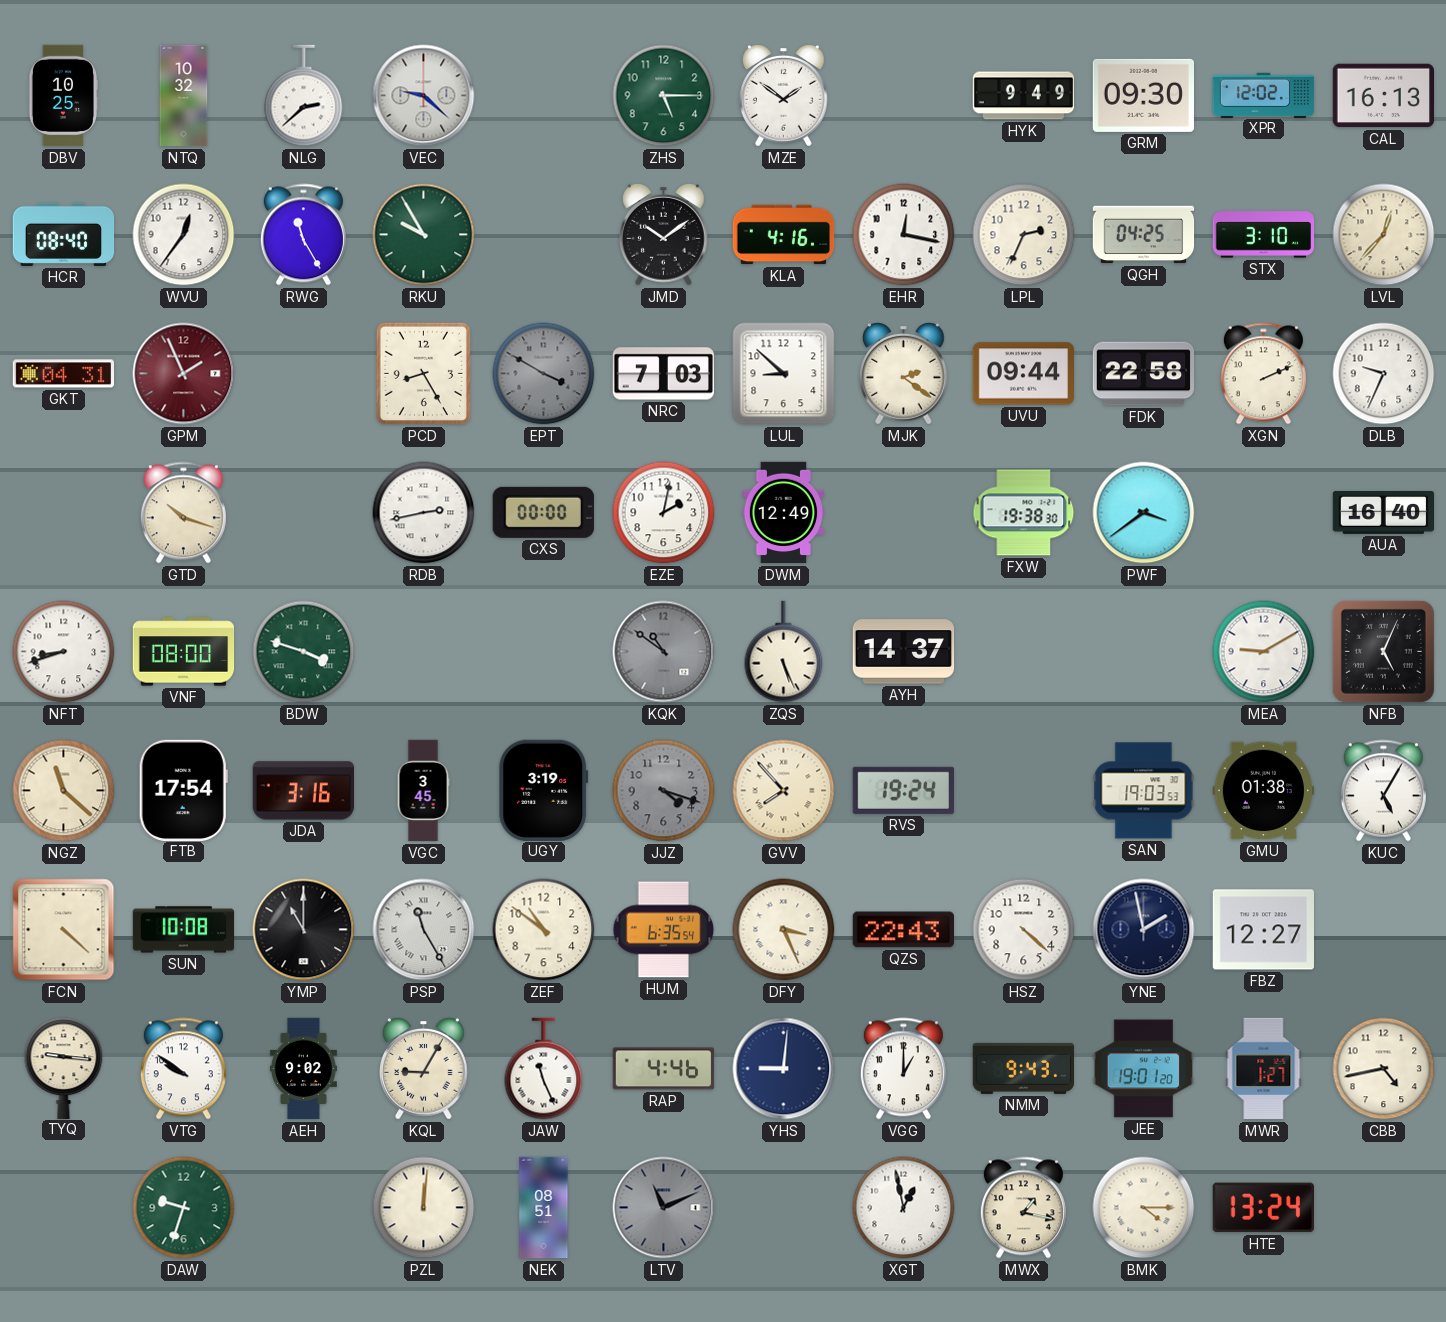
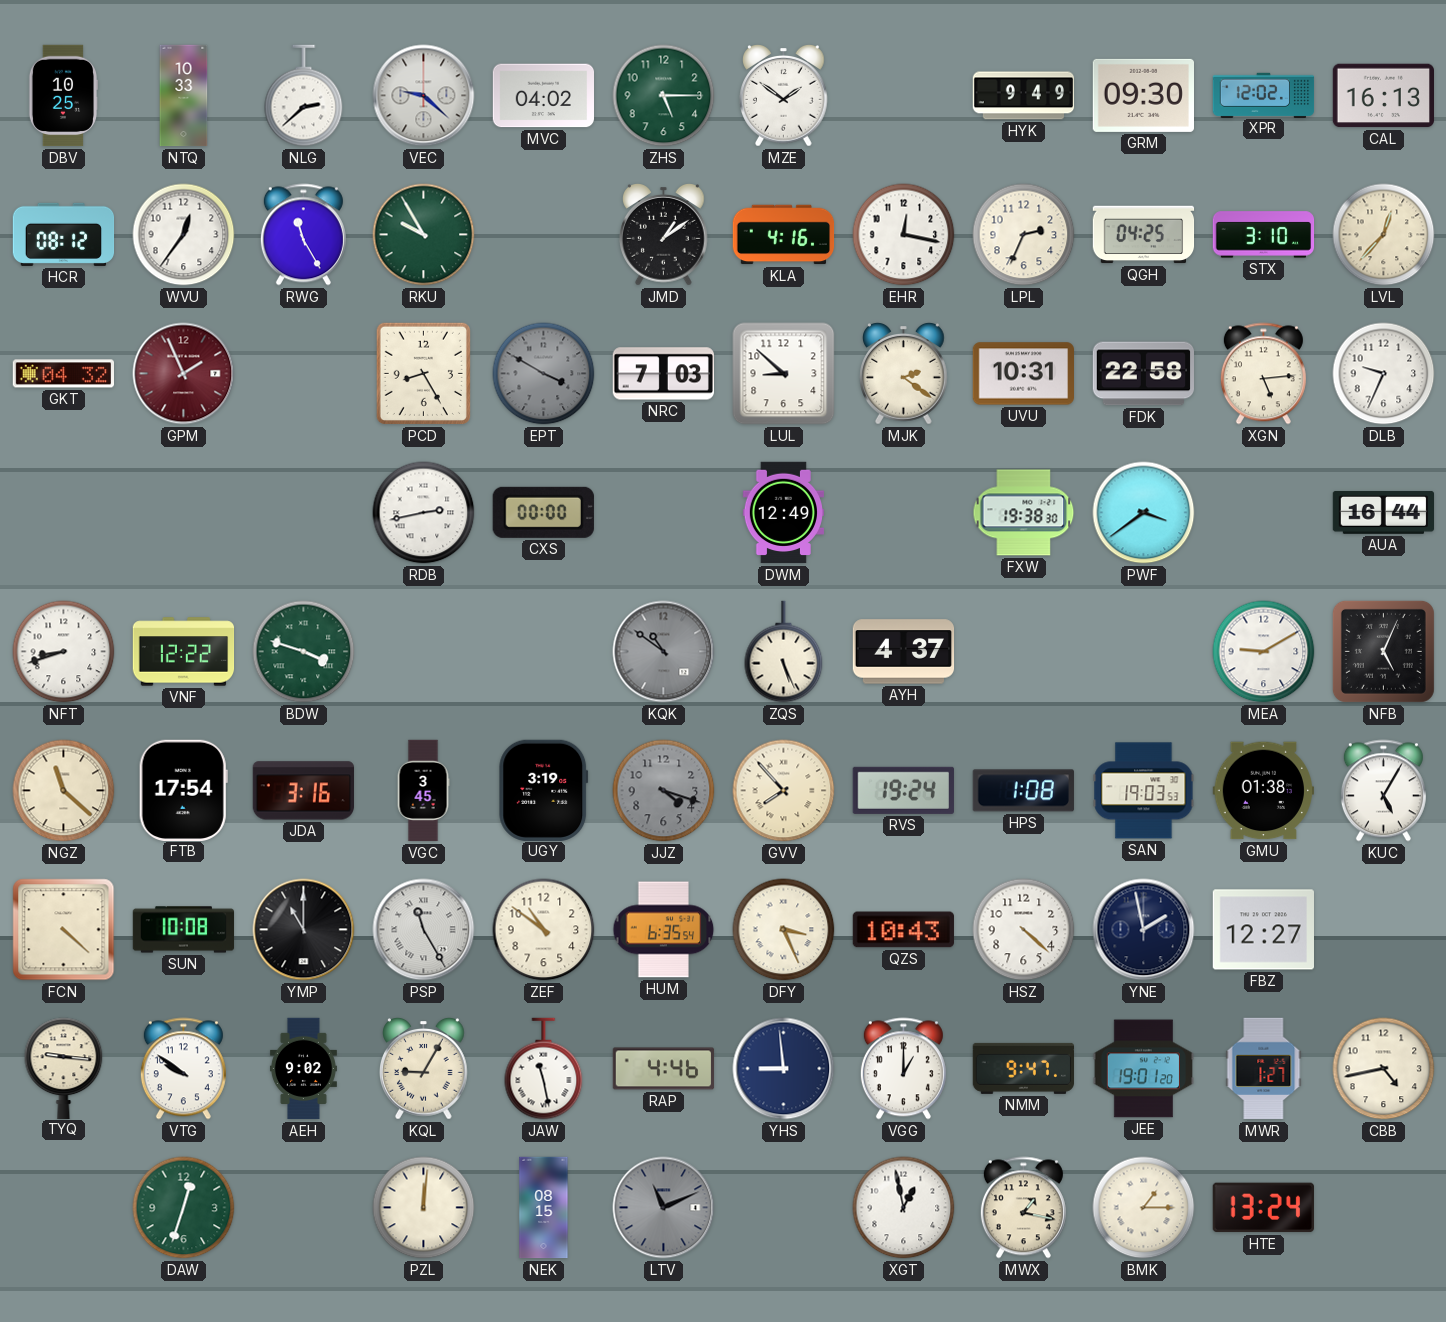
NTQ: 10:32 -> 10:33 (184, 96)
MVC: none -> 04:02 (544, 96)
HCR: 08:40 -> 08:12 (64, 234)
JMD: 10:09 -> 1:09 (664, 235)
GKT: 04:31 -> 04:32 (63, 374)
UVU: 09:44 -> 10:31 (1023, 374)
XGN: 2:11 -> 5:14 (1263, 374)
GTD: 10:18 -> none (183, 513)
EZE: 2:02 -> none (664, 513)
AUA: 16:40 -> 16:44 (1384, 512)
VNF: 08:00 -> 12:22 (184, 652)
AYH: 14:37 -> 4:37 (904, 652)
HPS: none -> 1:08 (1023, 791)
QZS: 22:43 -> 10:43 (903, 930)
JAW: 11:26 -> 11:28 (544, 1069)
YHS: 9:01 -> 8:59 (784, 1069)
NMM: 9:43 -> 9:47 (1023, 1068)
DAW: 9:33 -> 12:33 (184, 1208)
NEK: 08:51 -> 08:15 (544, 1208)
BMK: 4:15 -> 1:15 (1144, 1208)
